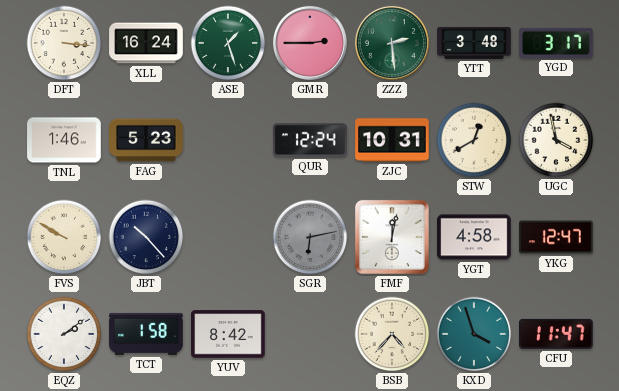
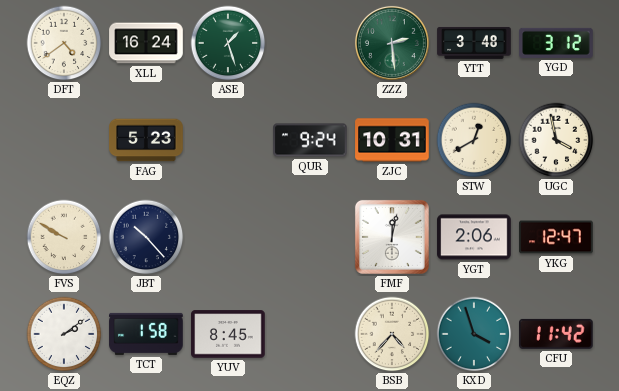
DFT: 3:16 -> 4:39 (64, 43)
GMR: 2:45 -> none (310, 43)
YGD: 3:17 -> 3:12 (556, 43)
TNL: 1:46 -> none (64, 140)
QUR: 12:24 -> 9:24 (310, 140)
SGR: 6:13 -> none (310, 237)
YGT: 4:58 -> 2:06 (474, 237)
YUV: 8:42 -> 8:45 (228, 334)
CFU: 11:47 -> 11:42 (557, 334)
